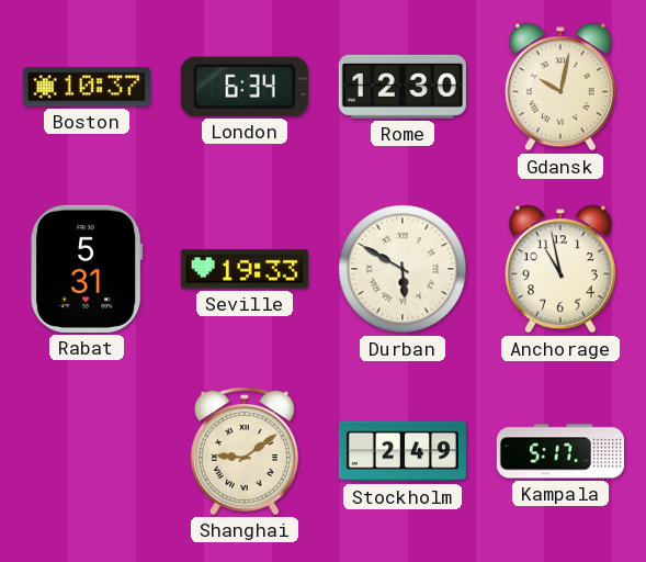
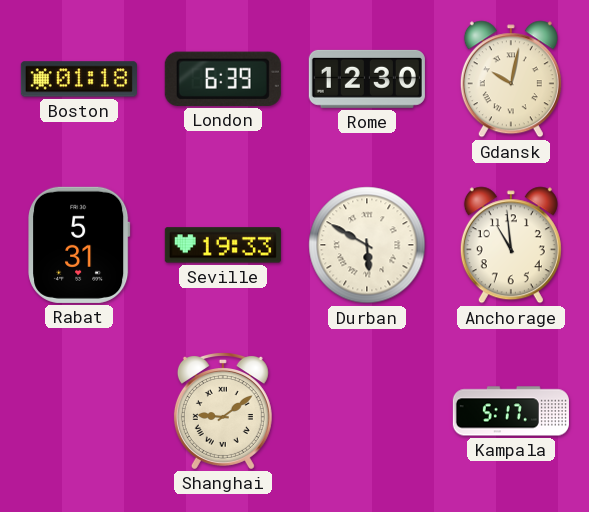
Boston: 10:37 -> 01:18 (79, 79)
London: 6:34 -> 6:39 (223, 79)
Anchorage: 10:58 -> 10:59 (511, 245)
Stockholm: 2:49 -> none (403, 451)
